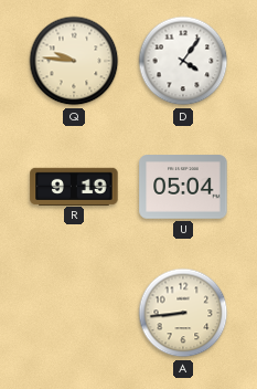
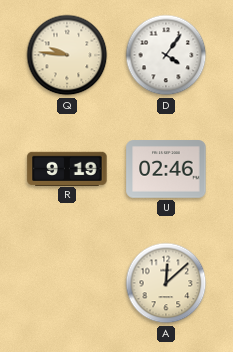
U: 05:04 -> 02:46 (166, 169)
A: 8:44 -> 12:08 (166, 283)
